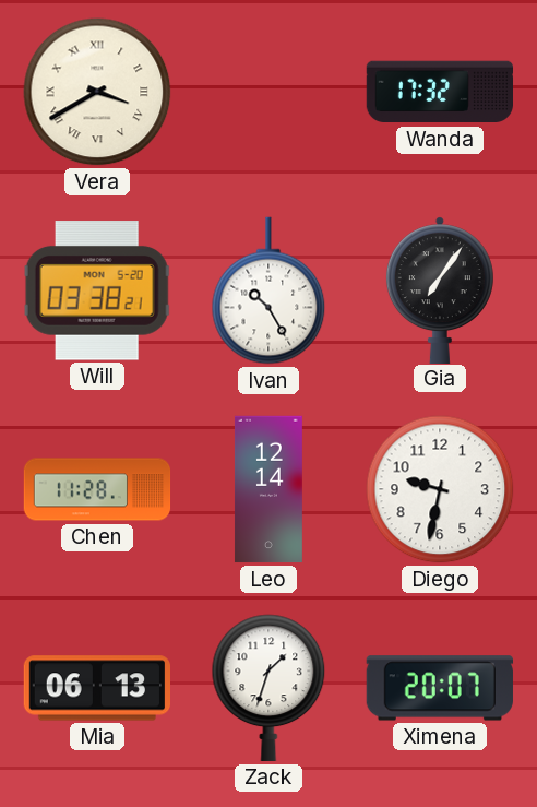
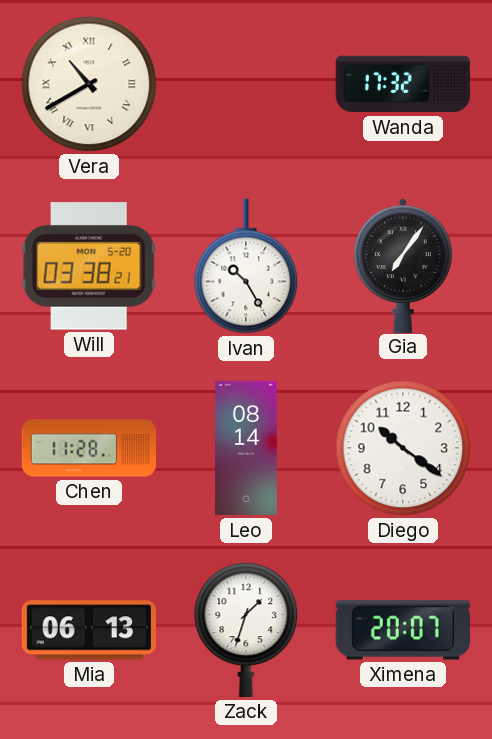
Vera: 3:40 -> 10:40 (89, 84)
Leo: 12:14 -> 08:14 (246, 448)
Diego: 9:32 -> 10:21 (403, 448)
